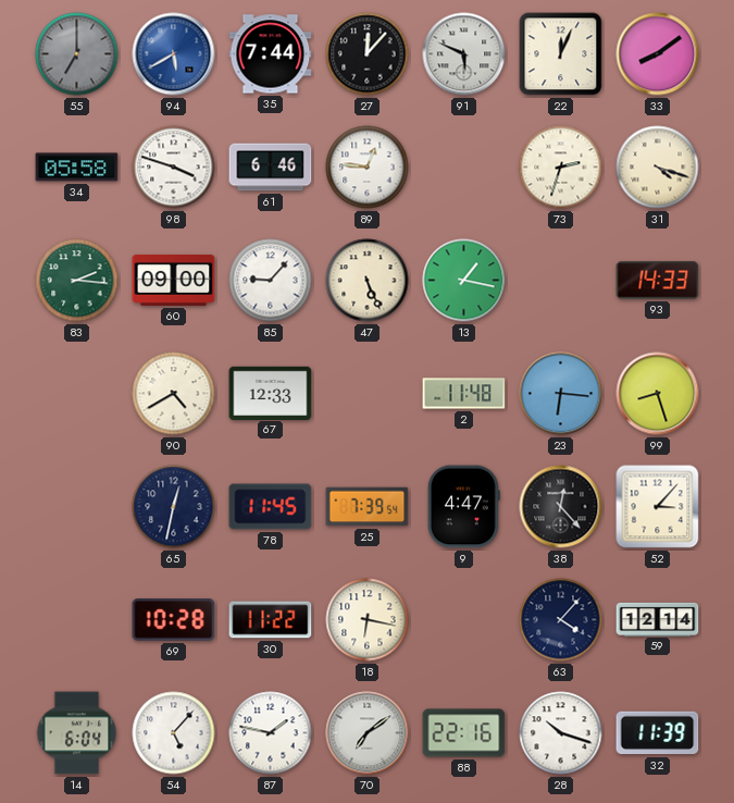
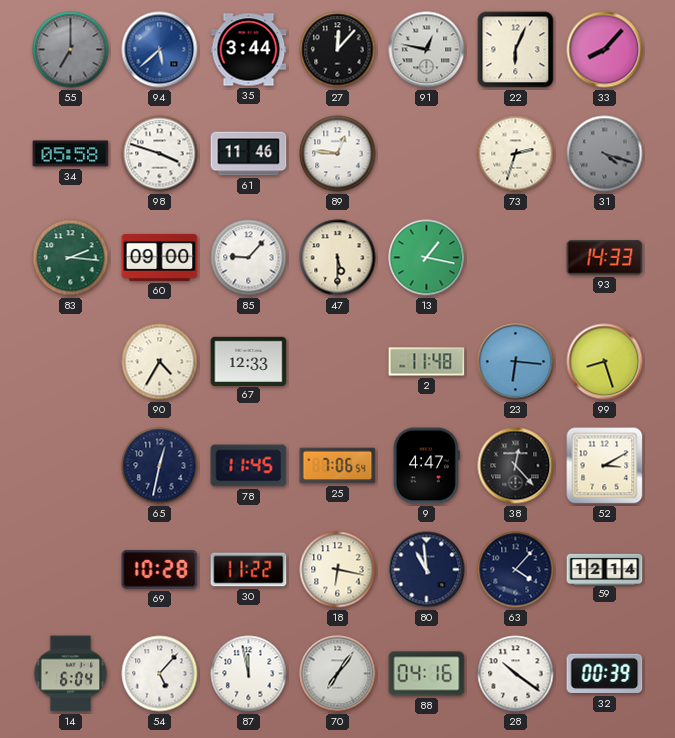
94: 5:40 -> 5:38 (160, 50)
35: 7:44 -> 3:44 (249, 50)
91: 5:49 -> 12:47 (427, 50)
22: 12:04 -> 6:04 (516, 50)
33: 8:09 -> 8:07 (605, 50)
61: 6:46 -> 11:46 (249, 154)
31 dial: cream -> grey (605, 154)
47: 5:26 -> 5:30 (338, 258)
90: 4:40 -> 4:35 (160, 362)
25: 7:39 -> 7:06 (338, 466)
52: 3:07 -> 3:10 (605, 466)
80: none -> 10:59 (427, 570)
87: 1:47 -> 11:58 (249, 674)
70: 7:09 -> 7:06 (338, 674)
88: 22:16 -> 04:16 (427, 674)
28: 10:18 -> 10:21 (516, 674)
32: 11:39 -> 00:39 (605, 674)
